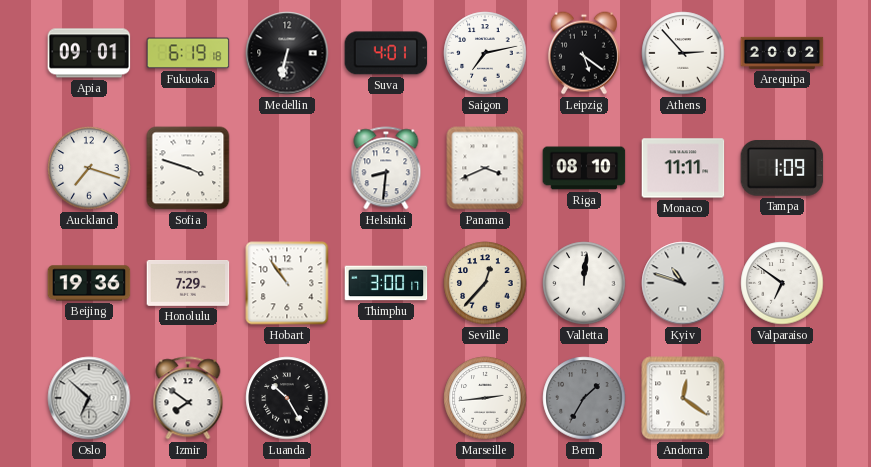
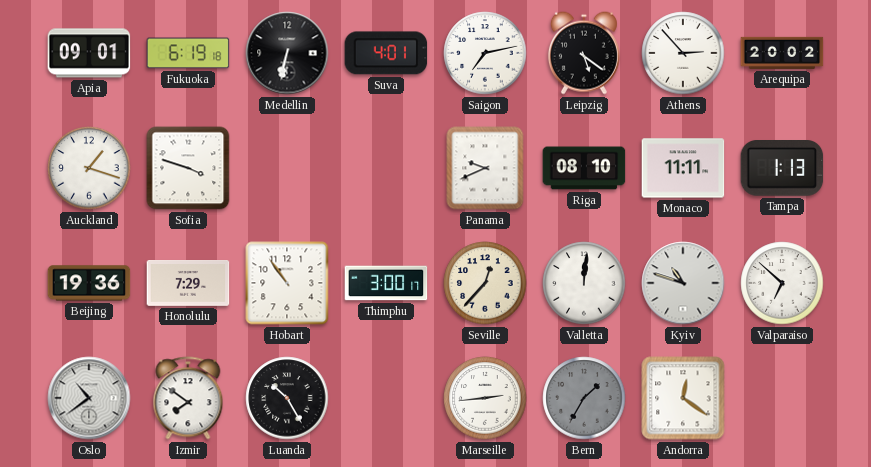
Auckland: 7:18 -> 1:18 (89, 168)
Helsinki: 8:31 -> none (386, 168)
Panama: 3:41 -> 9:41 (485, 168)
Tampa: 1:09 -> 1:13 (782, 169)
Valparaiso: 6:51 -> 6:52 (782, 283)
Oslo: 6:52 -> 10:39 (89, 398)
